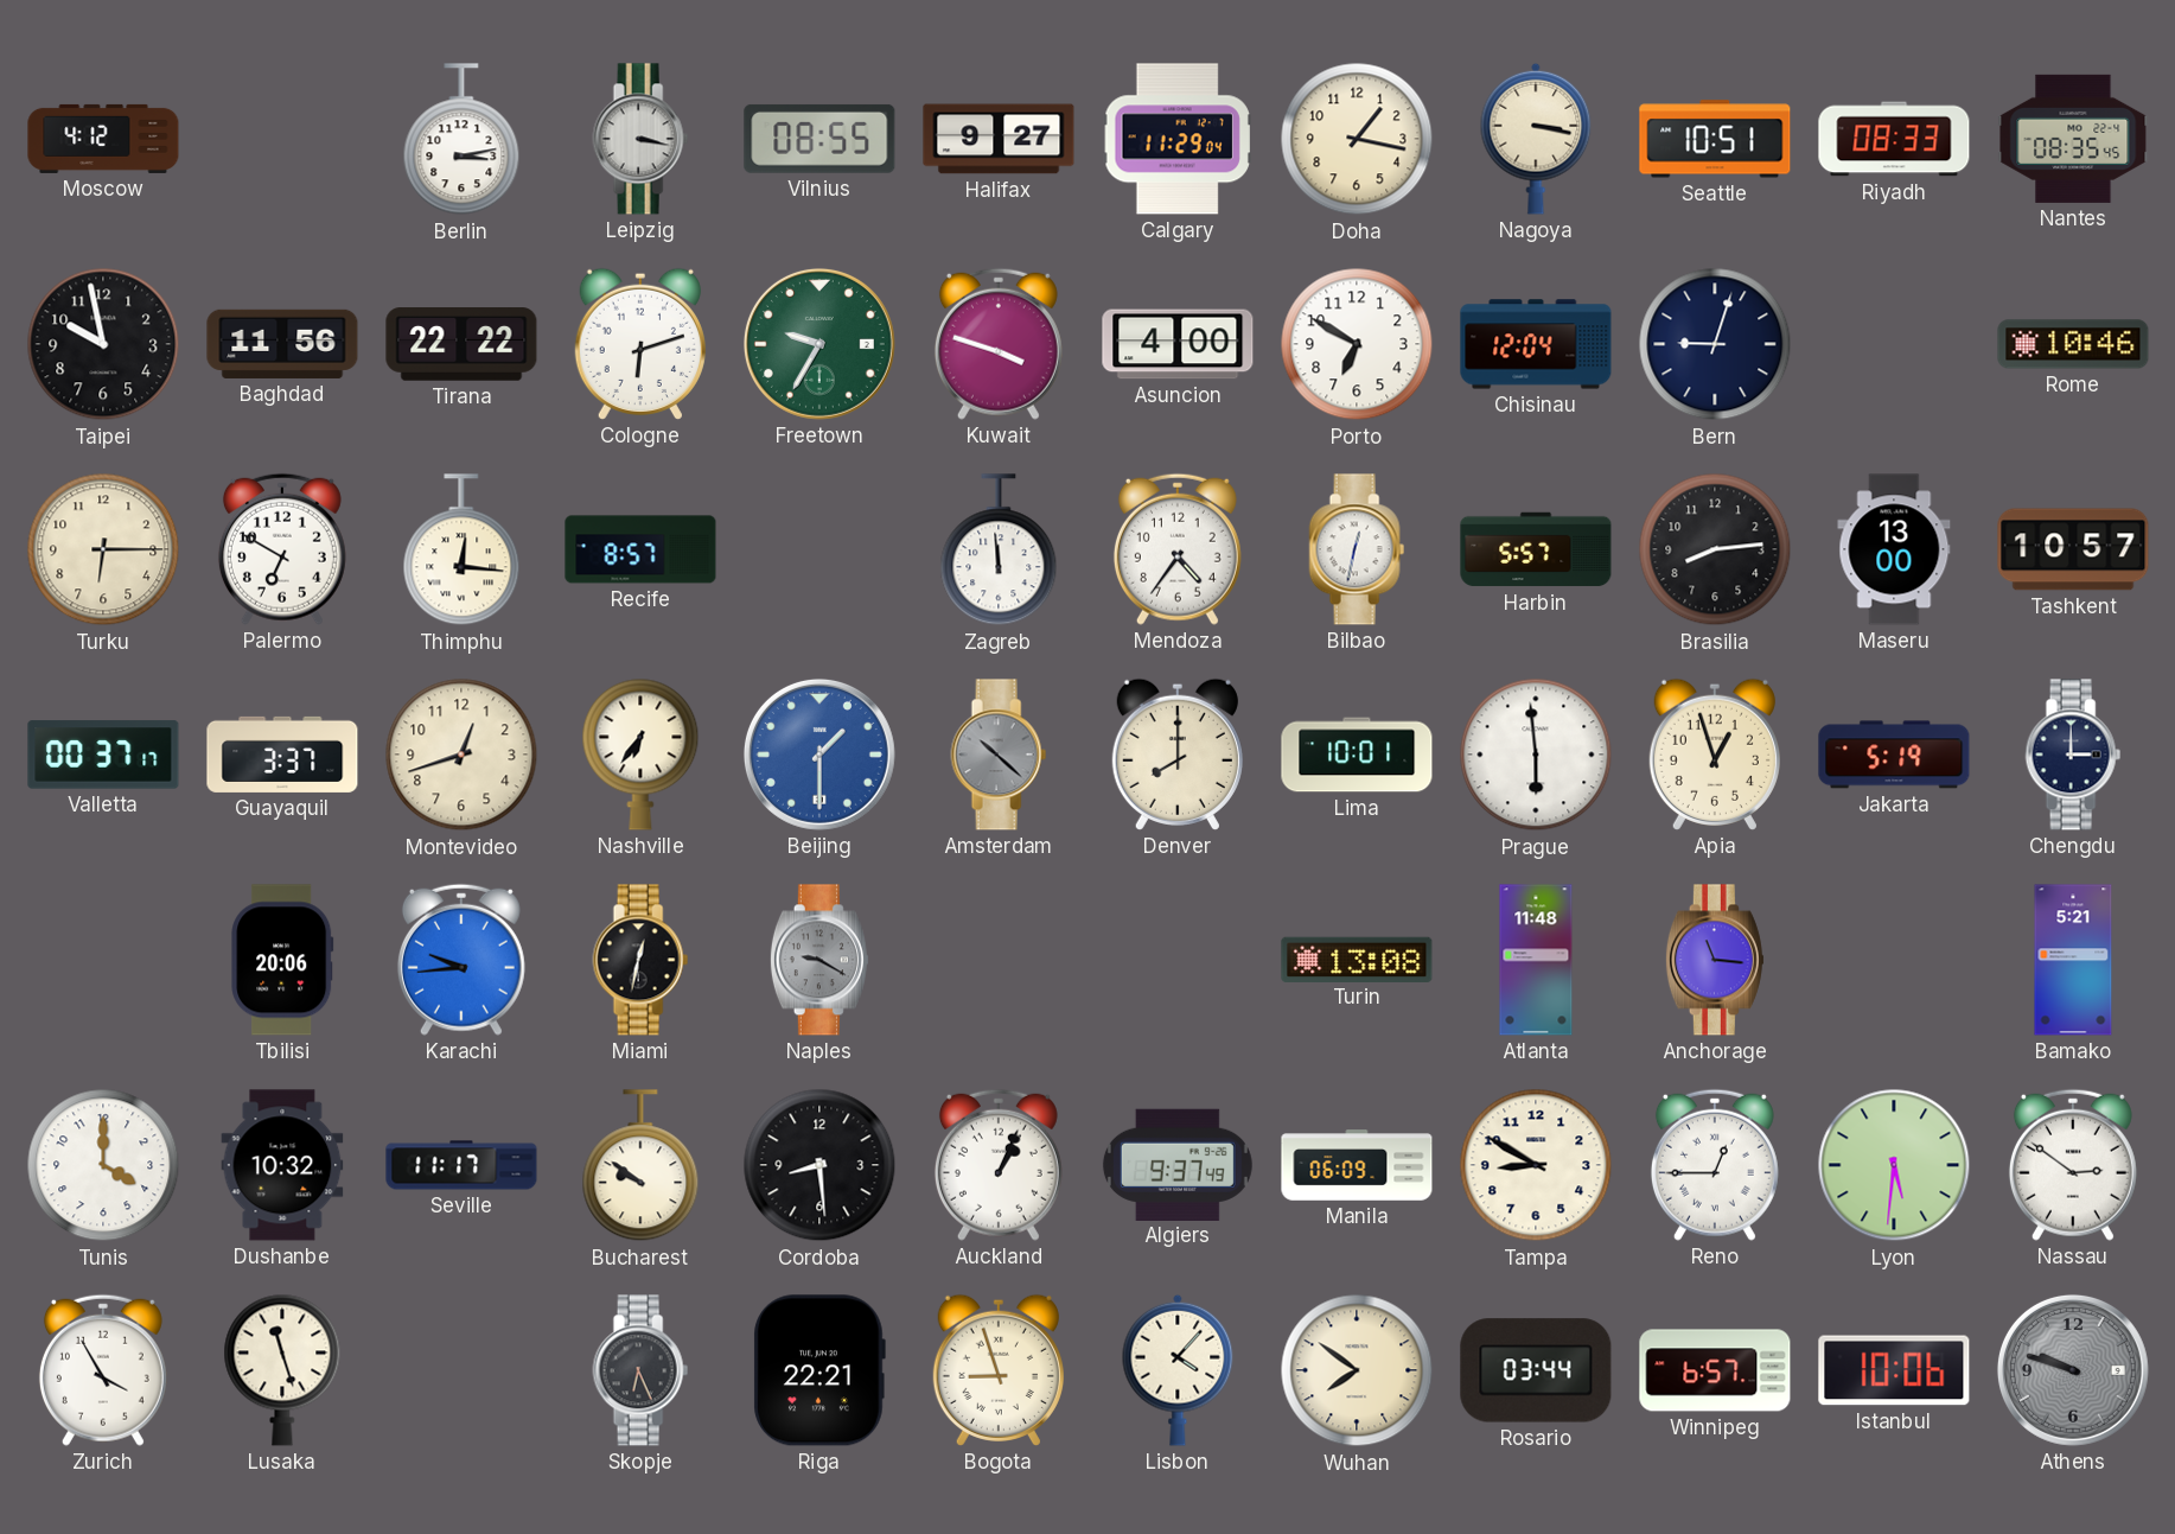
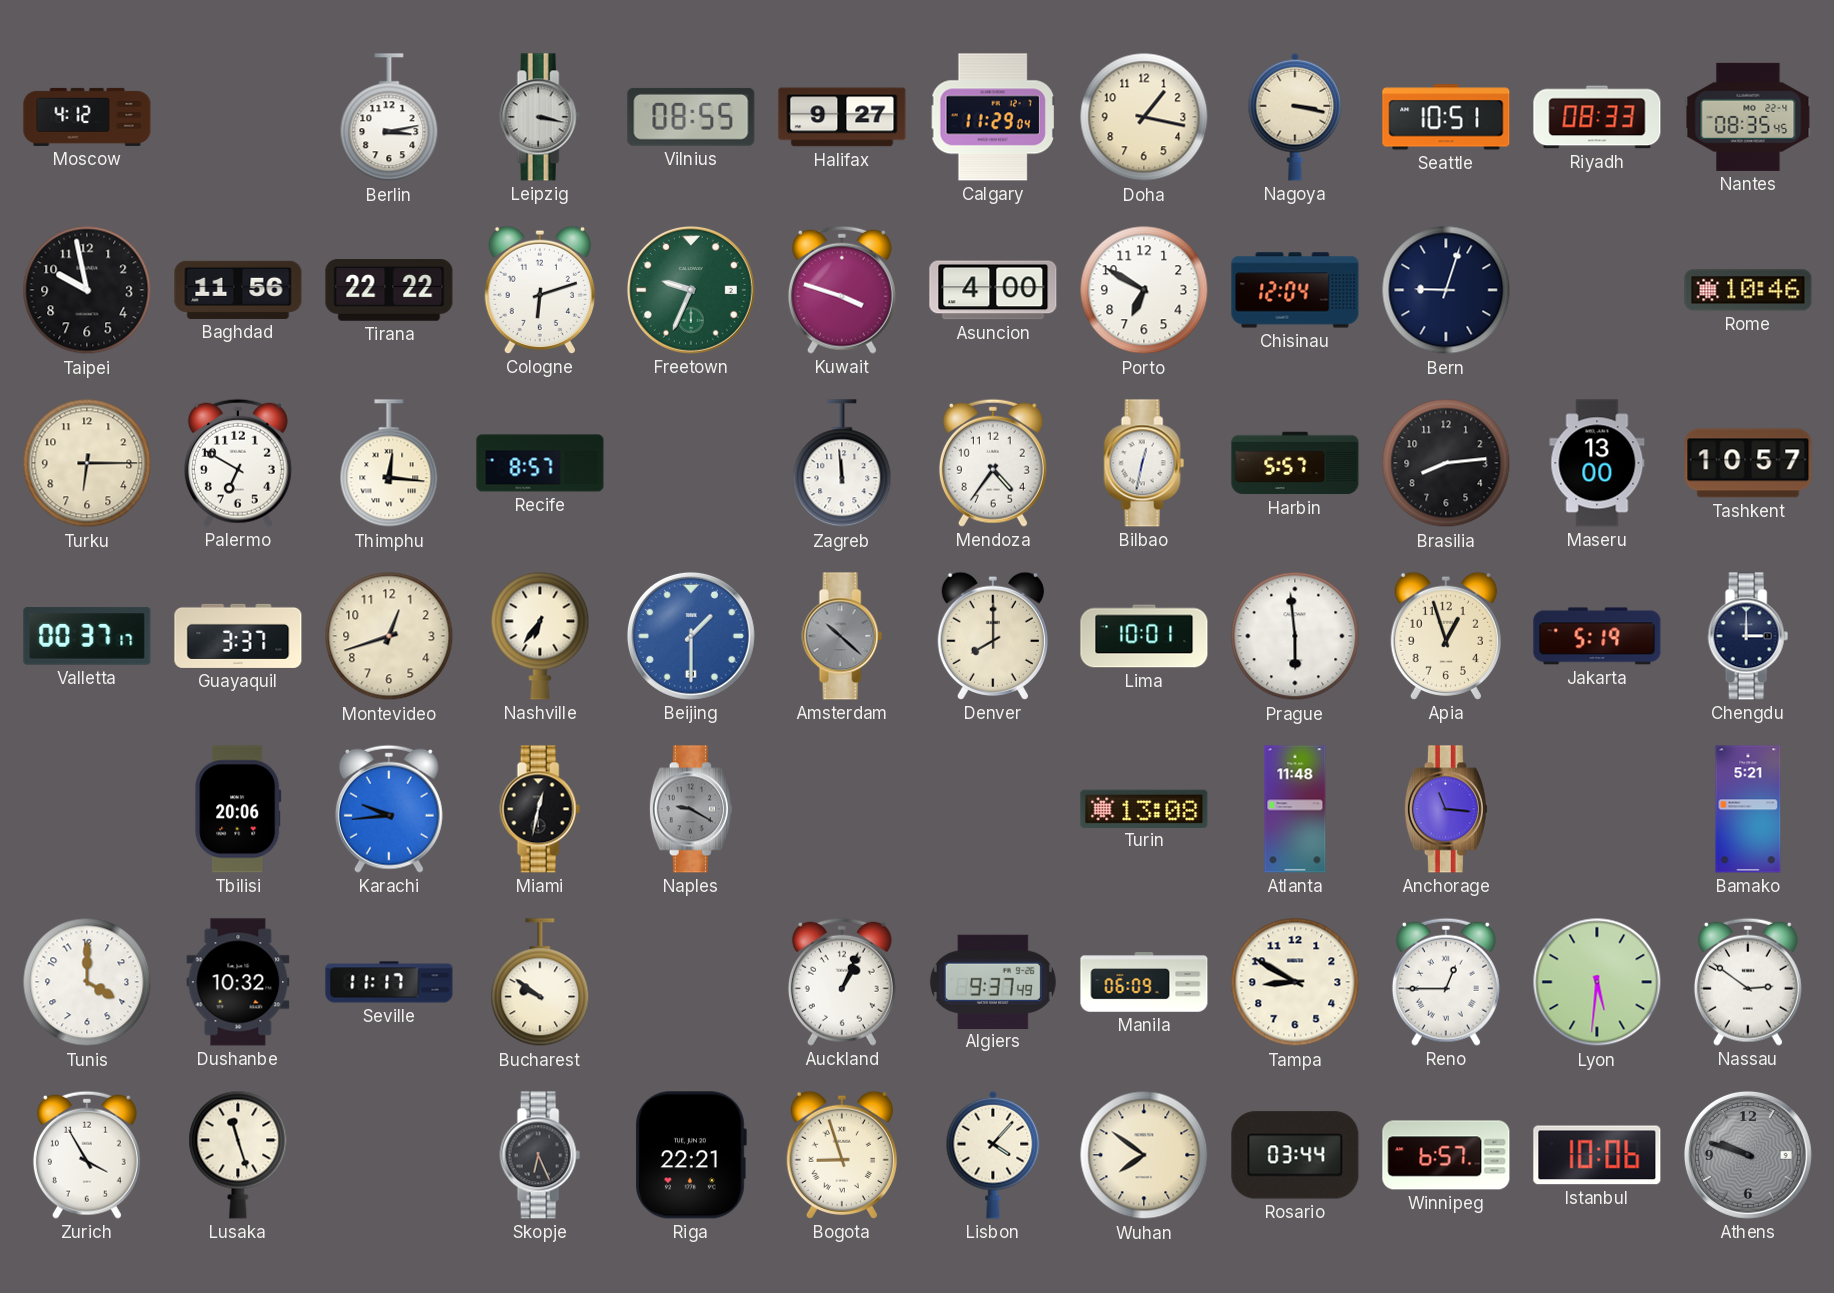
Freetown: 9:35 -> 9:34 (691, 290)
Cordoba: 8:29 -> none (819, 1165)
